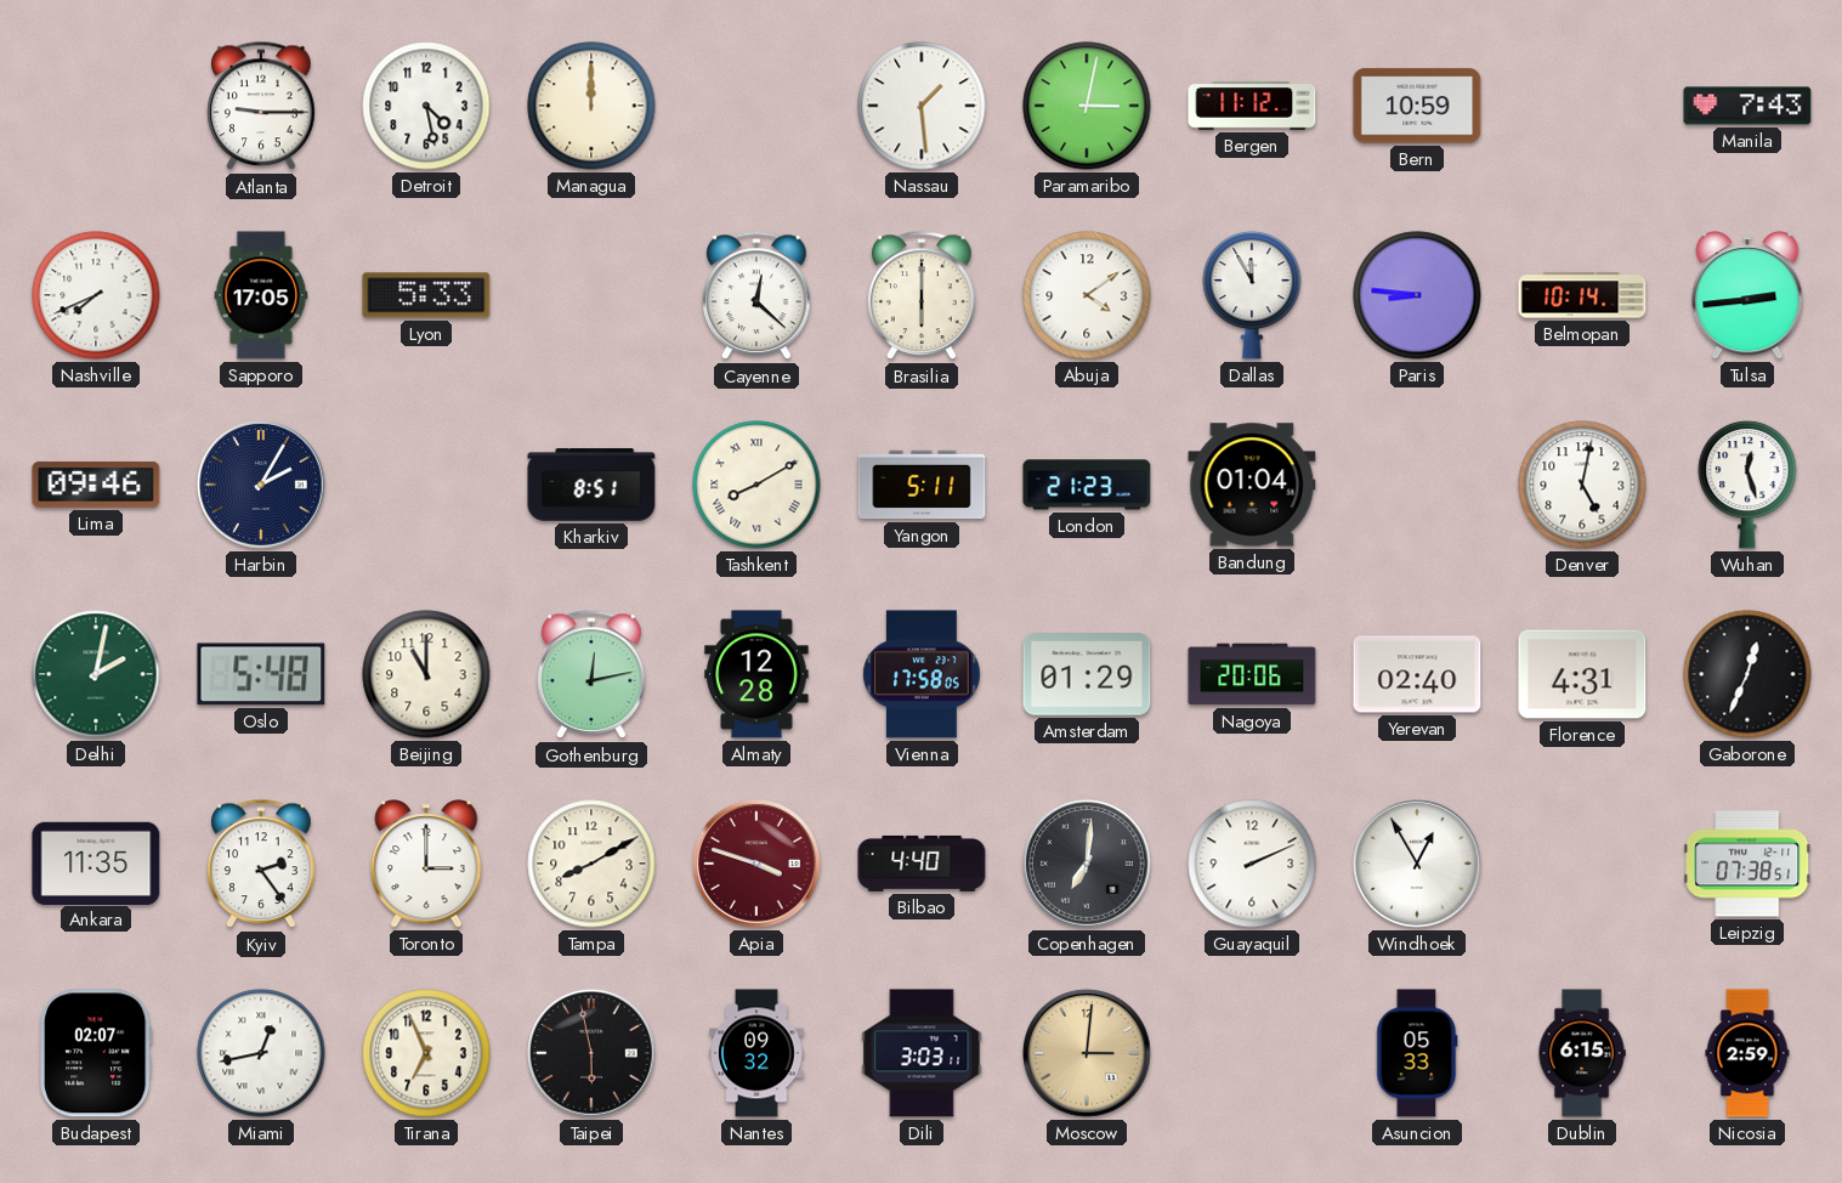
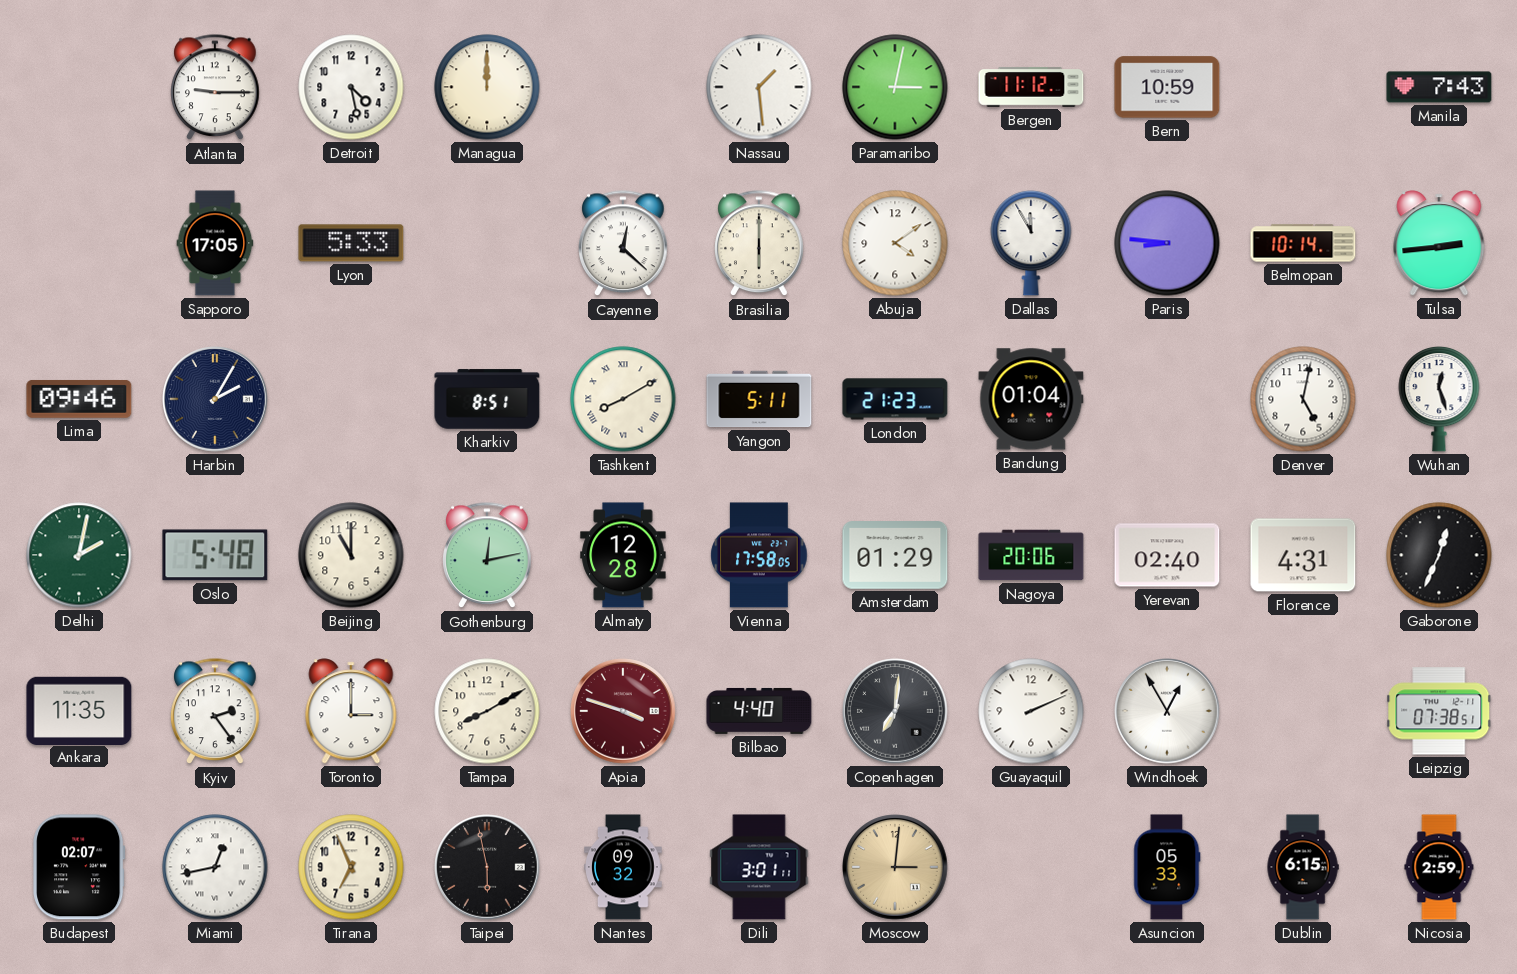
Nashville: 7:41 -> none (96, 295)
Dili: 3:03 -> 3:01 (759, 867)
